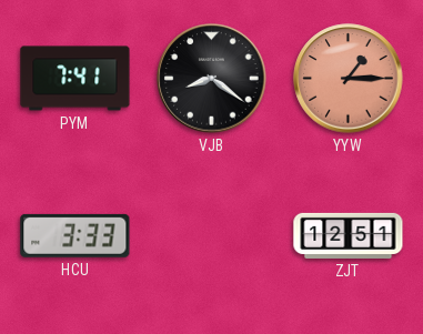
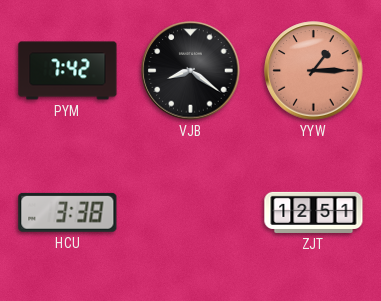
PYM: 7:41 -> 7:42 (68, 71)
HCU: 3:33 -> 3:38 (68, 212)
